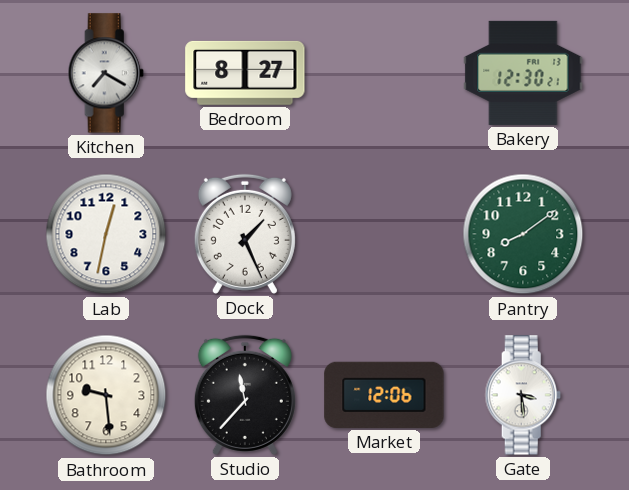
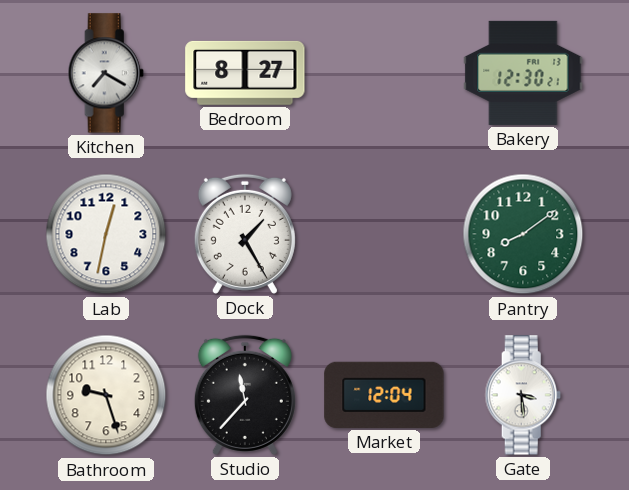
Dock: 1:26 -> 1:25 (245, 234)
Bathroom: 9:29 -> 9:27 (106, 395)
Market: 12:06 -> 12:04 (384, 395)
